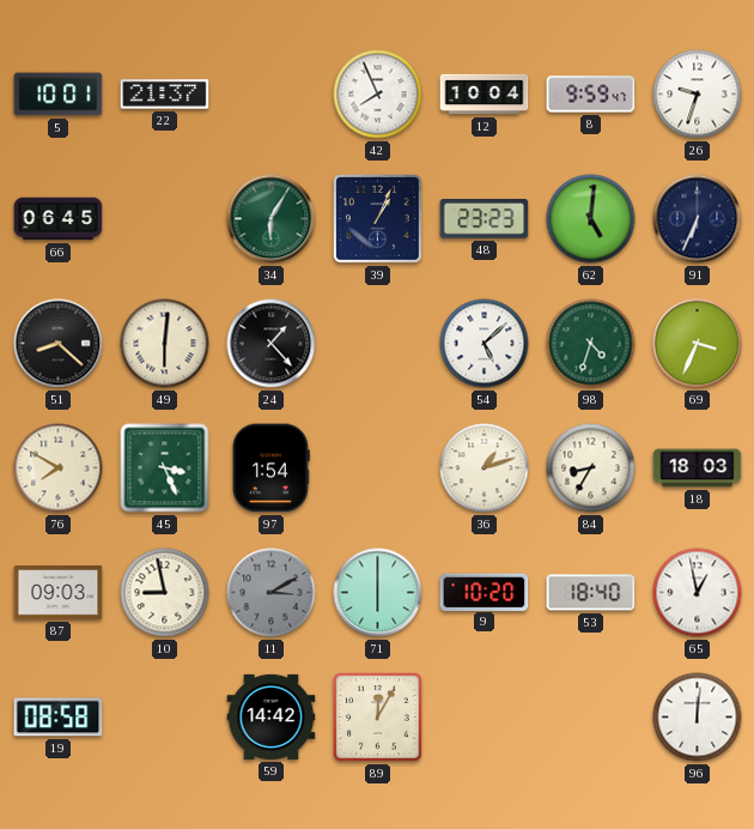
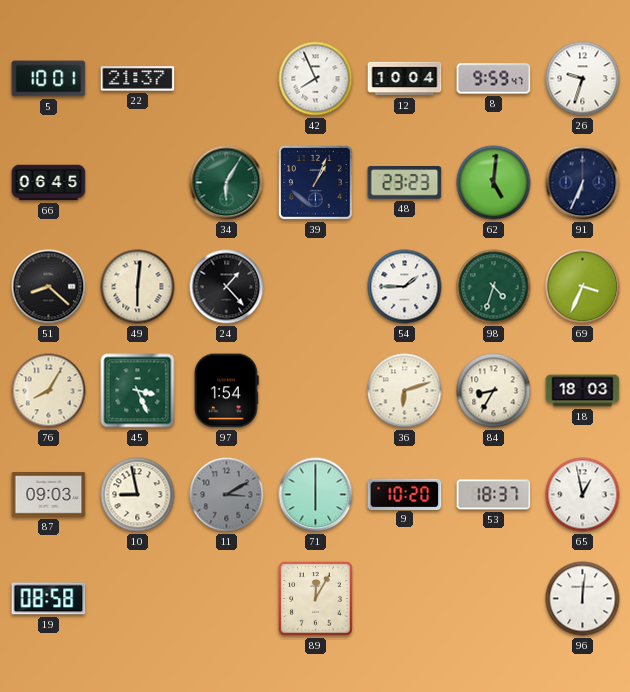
54: 5:08 -> 1:45 (405, 287)
76: 7:50 -> 8:05 (49, 391)
36: 1:12 -> 6:12 (405, 391)
53: 18:40 -> 18:37 (494, 495)
59: 14:42 -> none (272, 716)
